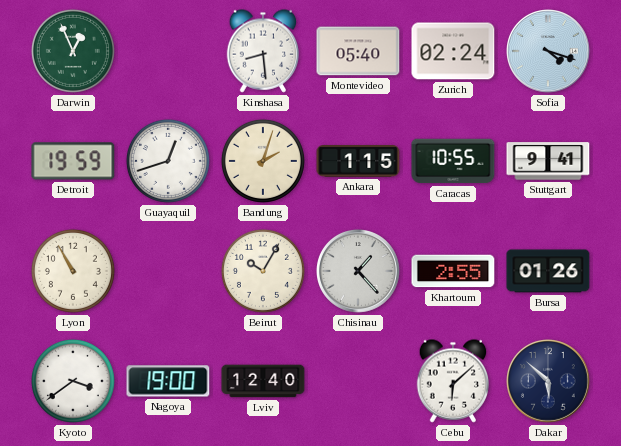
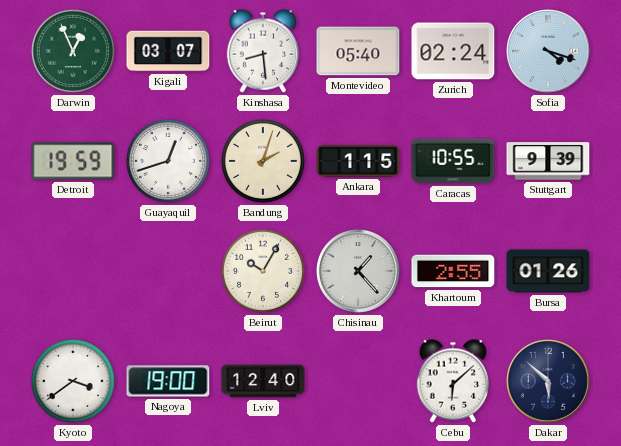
Kigali: none -> 03:07 (168, 51)
Stuttgart: 9:41 -> 9:39 (548, 161)
Lyon: 10:55 -> none (73, 271)
